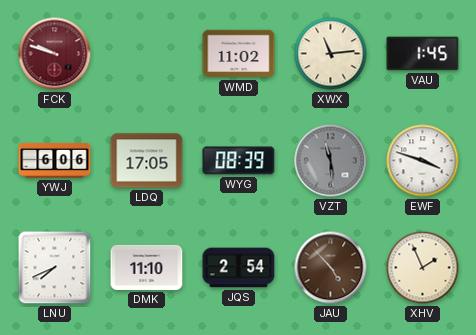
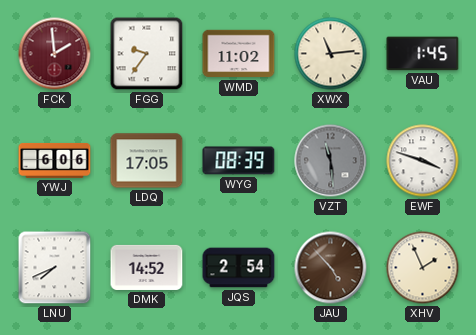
FCK: 9:48 -> 1:59 (55, 54)
FGG: none -> 9:36 (147, 54)
DMK: 11:10 -> 14:52 (147, 267)
